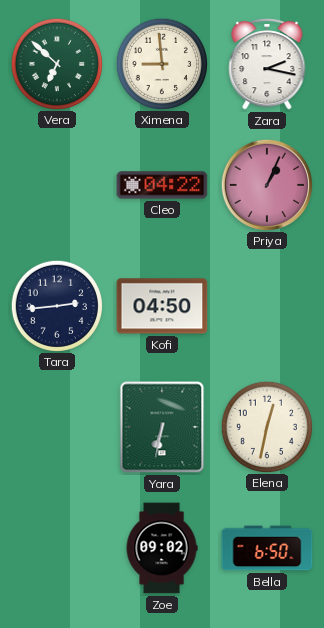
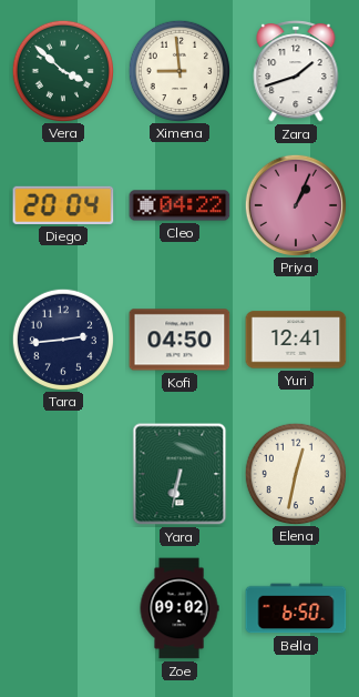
Vera: 6:52 -> 3:52 (62, 70)
Zara: 2:17 -> 1:42 (296, 72)
Diego: none -> 20:04 (63, 205)
Yuri: none -> 12:41 (296, 340)
